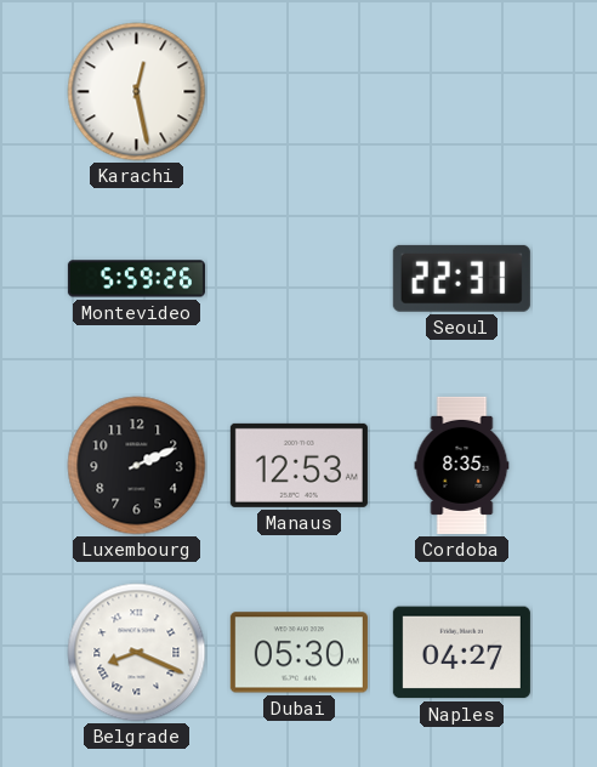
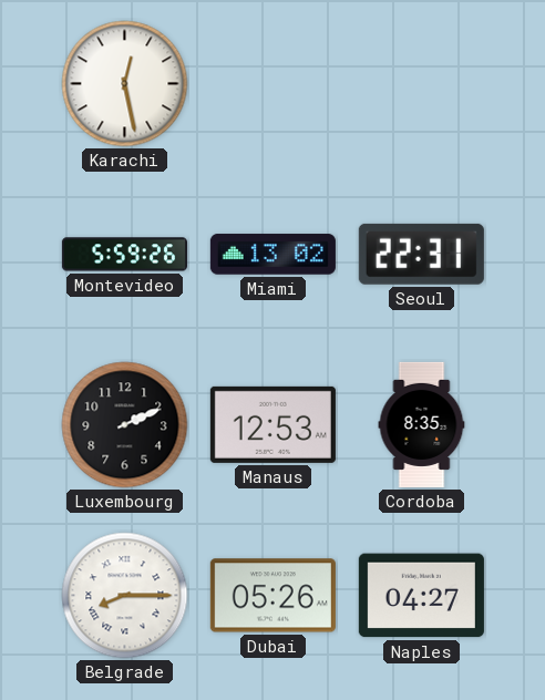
Miami: none -> 13:02 (272, 255)
Belgrade: 8:19 -> 8:15 (125, 596)
Dubai: 05:30 -> 05:26 (272, 596)
